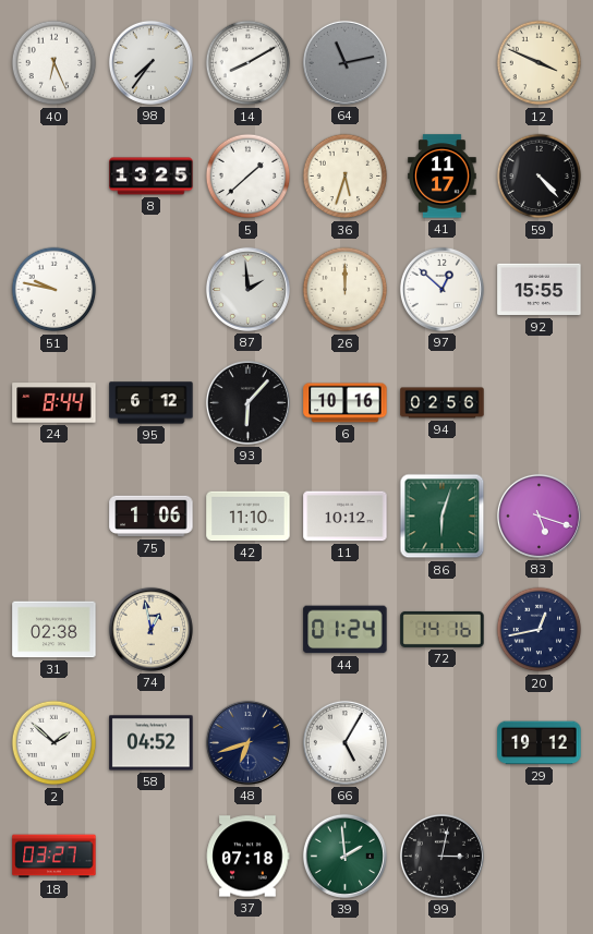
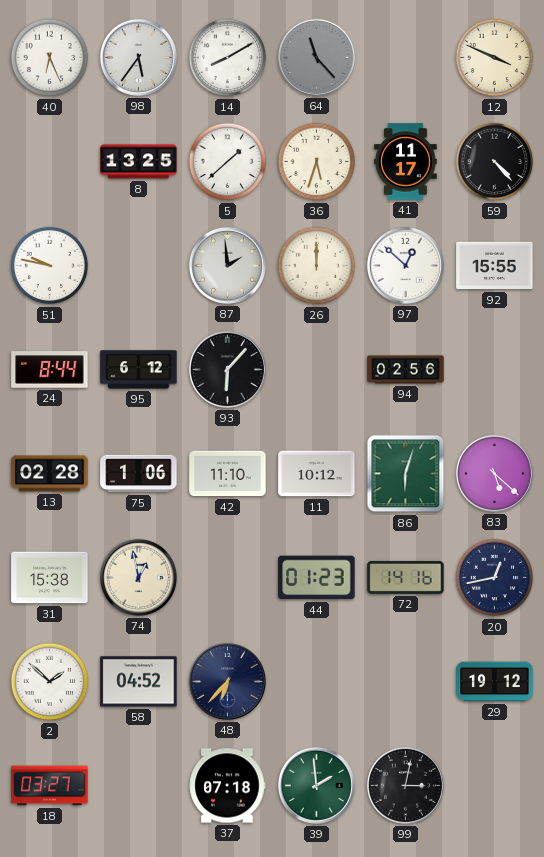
98: 7:36 -> 5:36 (138, 57)
64: 11:13 -> 11:23 (316, 57)
6: 10:16 -> none (346, 403)
13: none -> 02:28 (50, 474)
83: 5:18 -> 5:22 (494, 473)
31: 02:38 -> 15:38 (50, 578)
44: 01:24 -> 01:23 (317, 578)
48: 6:42 -> 6:37 (227, 681)
66: 5:05 -> none (344, 742)
